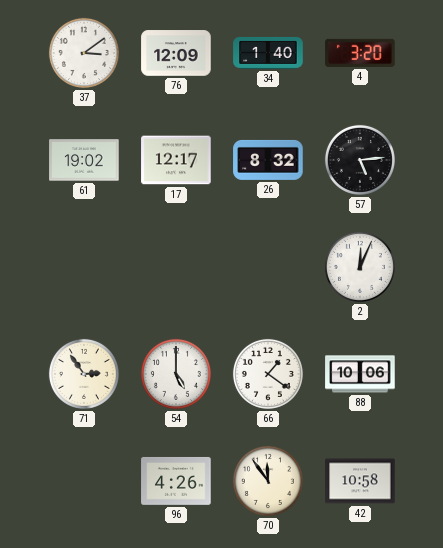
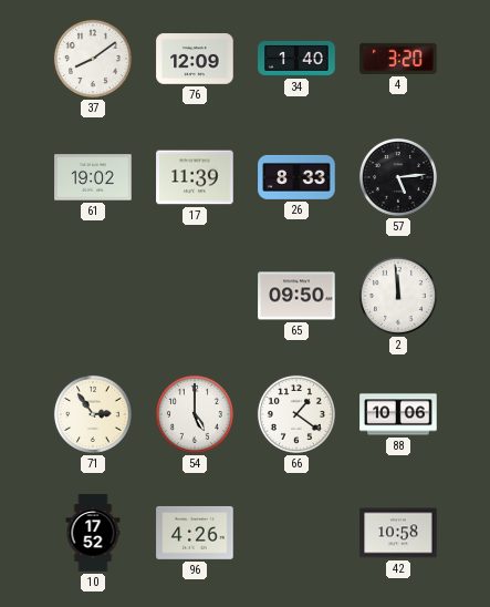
37: 3:09 -> 8:09 (93, 59)
17: 12:17 -> 11:39 (195, 177)
26: 8:32 -> 8:33 (296, 177)
65: none -> 09:50 (296, 296)
2: 12:04 -> 11:59 (398, 296)
10: none -> 17:52 (93, 533)
70: 11:54 -> none (268, 481)
